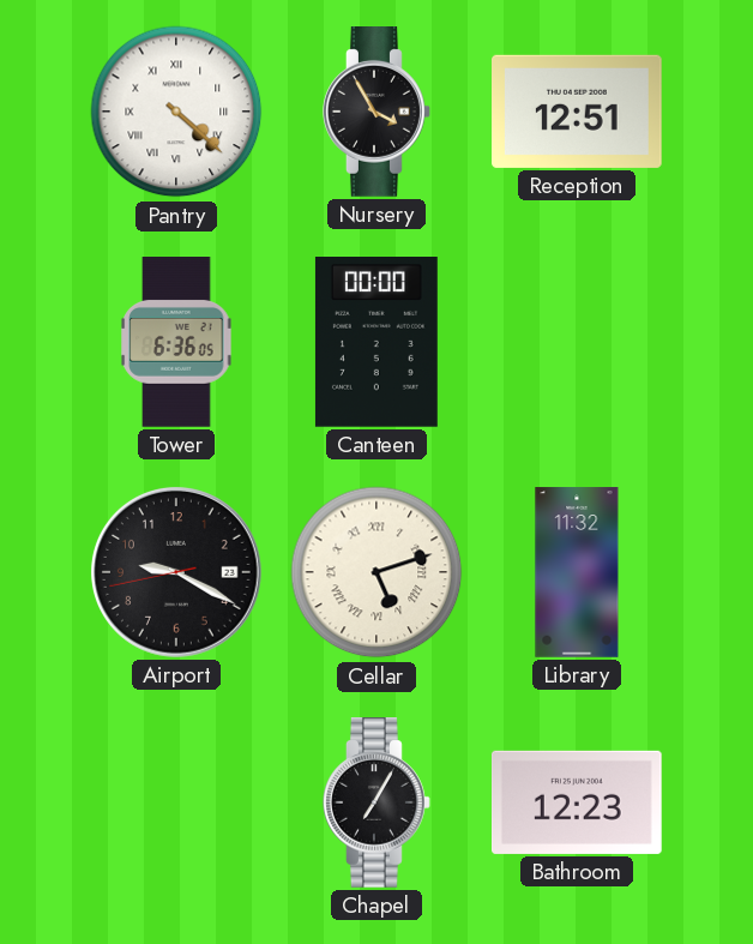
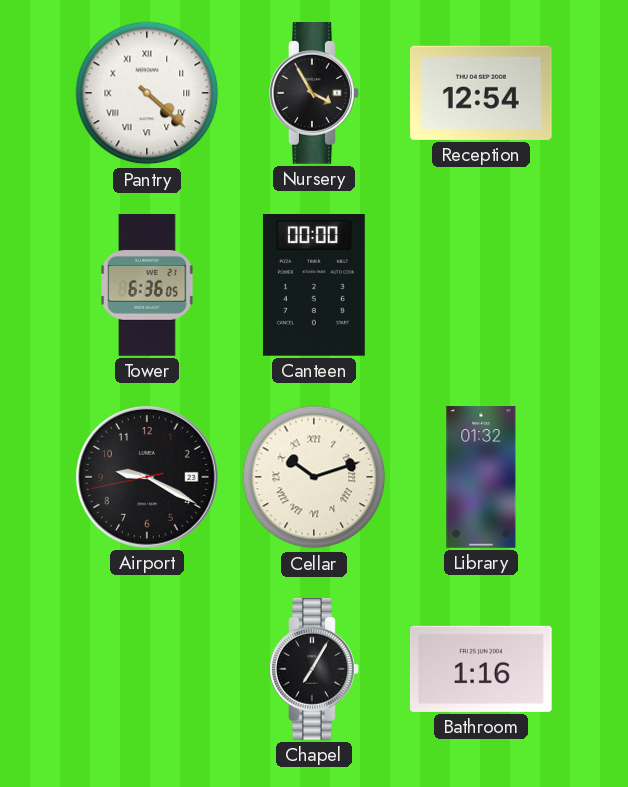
Reception: 12:51 -> 12:54 (482, 93)
Cellar: 5:12 -> 10:12 (314, 477)
Library: 11:32 -> 01:32 (481, 477)
Bathroom: 12:23 -> 1:16 (482, 669)
